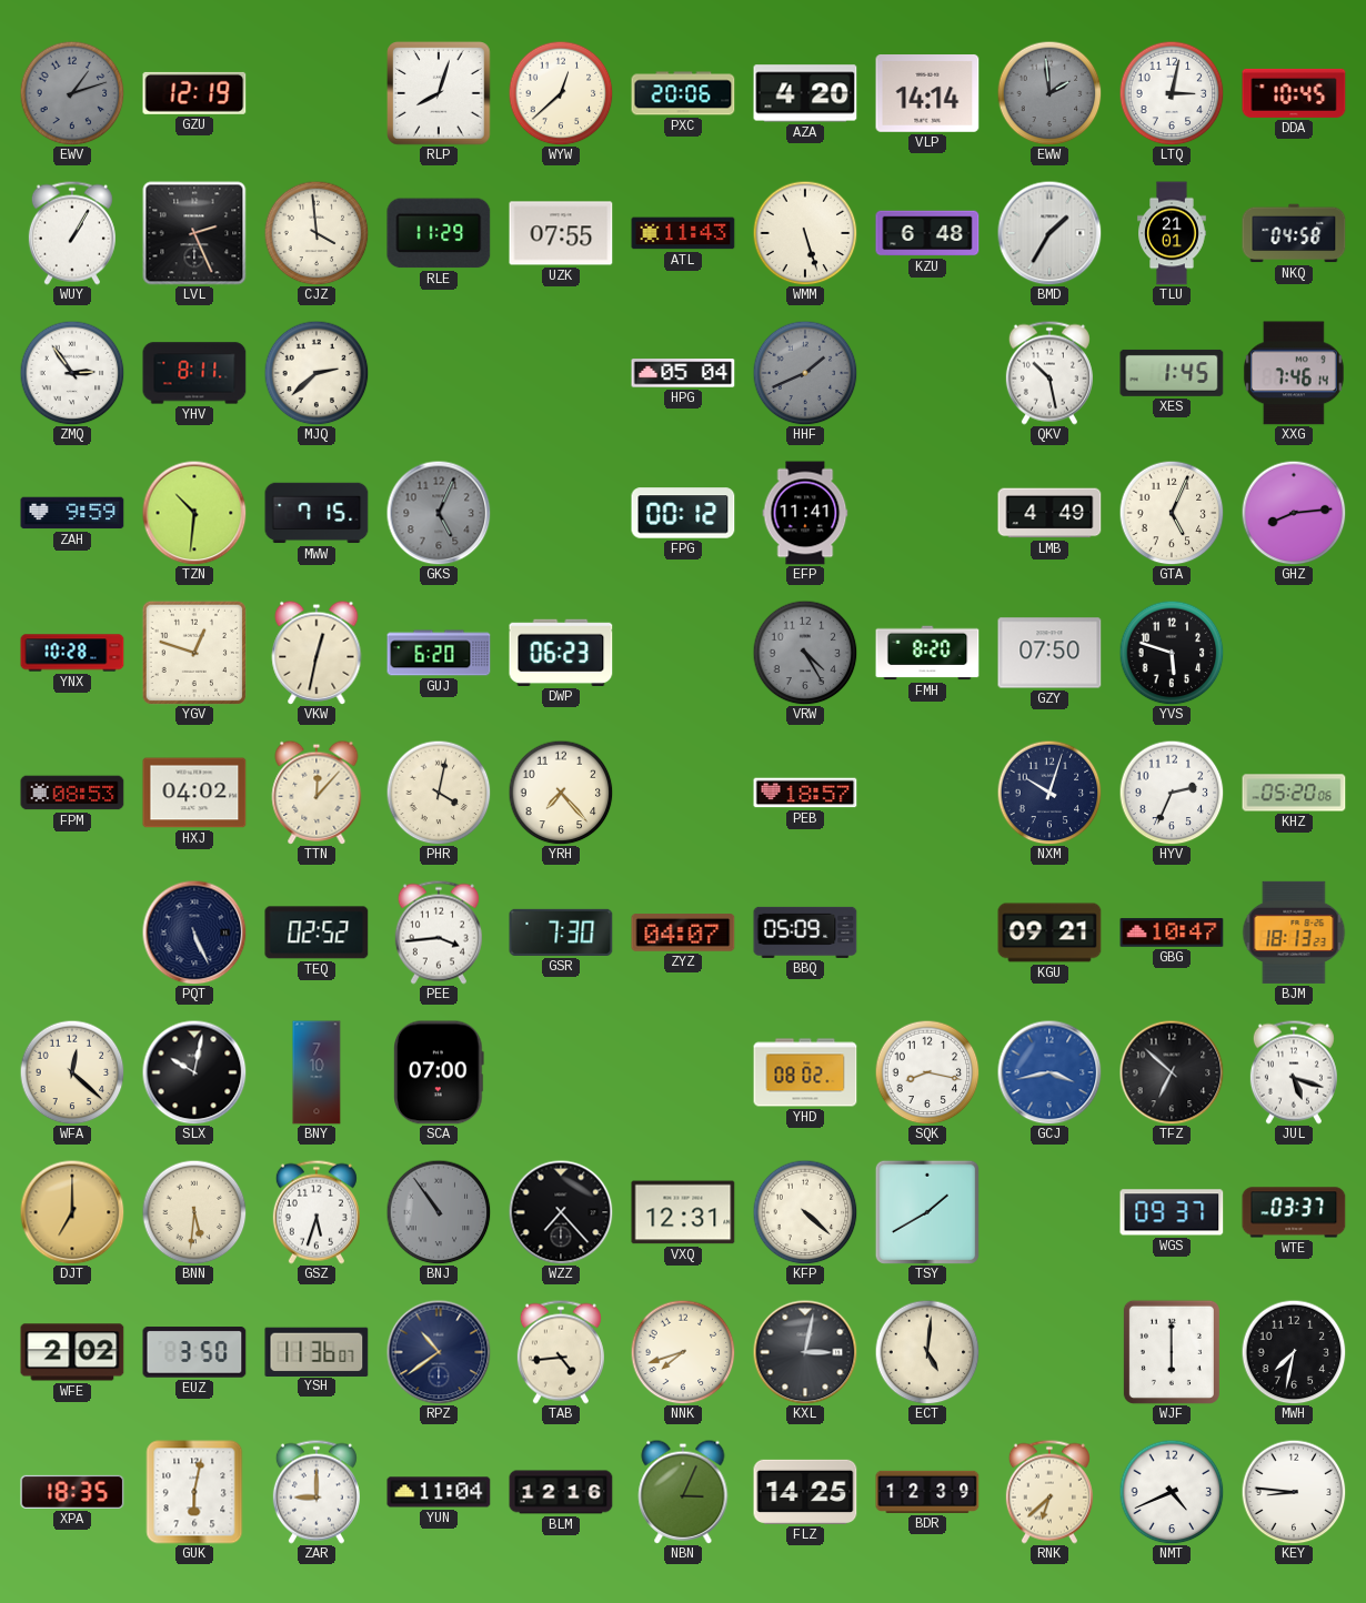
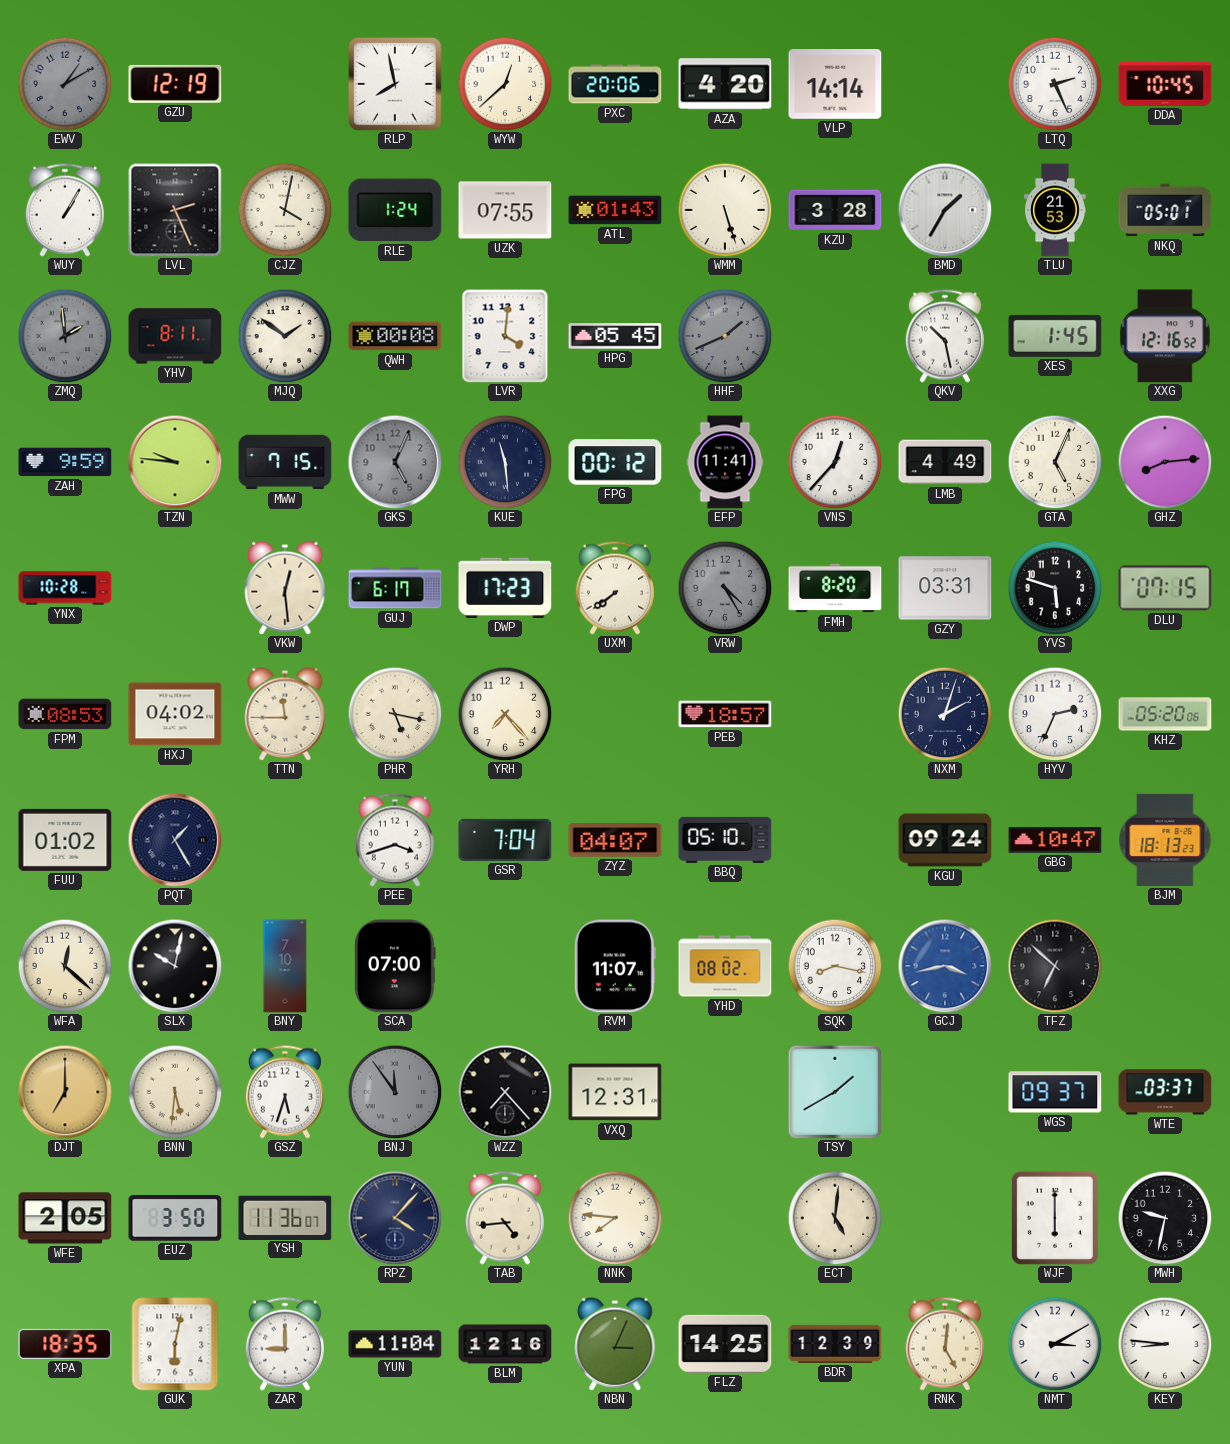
EWV: 1:12 -> 1:10 (65, 84)
RLP: 8:03 -> 7:58 (395, 84)
EWW: 1:59 -> none (1049, 93)
LTQ: 3:02 -> 2:26 (1055, 84)
CJZ: 3:59 -> 4:02 (285, 210)
RLE: 11:29 -> 1:24 (395, 210)
ATL: 11:43 -> 01:43 (615, 210)
KZU: 6:48 -> 3:28 (835, 210)
TLU: 21:01 -> 21:53 (1055, 210)
NKQ: 04:58 -> 05:01 (1165, 210)
ZMQ: 2:54 -> 1:59 (65, 336)
ZMQ dial: white -> grey (65, 336)
MJQ: 2:38 -> 1:51 (285, 336)
QWH: none -> 00:08 (395, 336)
LVR: none -> 4:01 (505, 336)
HPG: 05:04 -> 05:45 (615, 336)
XXG: 7:46 -> 12:16 (1165, 336)
TZN: 10:31 -> 9:46 (175, 462)
KUE: none -> 11:29 (505, 462)
VNS: none -> 12:37 (835, 462)
YGV: 12:48 -> none (194, 653)
VKW: 12:32 -> 12:29 (285, 588)
GUJ: 6:20 -> 6:17 (395, 588)
DWP: 06:23 -> 17:23 (505, 588)
UXM: none -> 7:39 (615, 588)
GZY: 07:50 -> 03:31 (945, 588)
DLU: none -> 07:15 (1165, 588)
TTN: 12:07 -> 11:45 (285, 714)
PHR: 4:02 -> 5:17 (395, 714)
NXM: 10:03 -> 2:03 (945, 714)
FUU: none -> 01:02 (65, 840)
PQT: 5:26 -> 1:25 (175, 840)
TEQ: 02:52 -> none (317, 932)
PEE: 3:44 -> 3:42 (395, 840)
GSR: 7:30 -> 7:04 (505, 840)
BBQ: 05:09 -> 05:10 (725, 840)
KGU: 09:21 -> 09:24 (945, 840)
RVM: none -> 11:07 (615, 966)
JUL: 5:18 -> none (1294, 1072)
BNJ: 10:54 -> 11:54 (395, 1092)
KFP: 4:22 -> none (805, 1212)
WFE: 2:02 -> 2:05 (65, 1218)
RPZ: 10:39 -> 4:07 (395, 1218)
NNK: 7:42 -> 7:46 (615, 1218)
KXL: 3:02 -> none (805, 1352)
MWH: 7:32 -> 9:32 (1165, 1218)
RNK: 6:38 -> 5:01 (945, 1344)
NMT: 4:41 -> 3:10 (1055, 1344)
